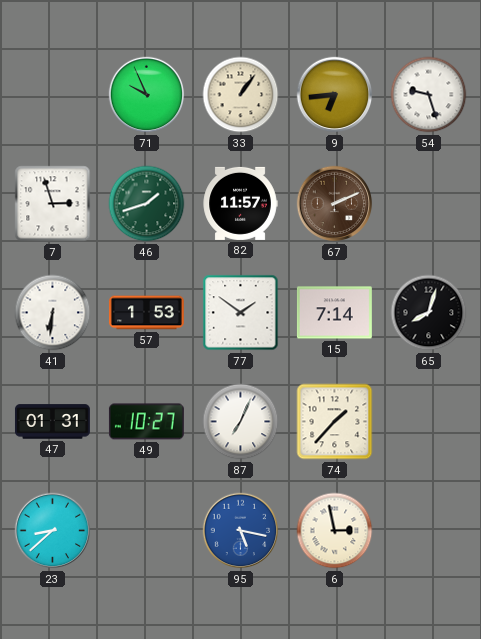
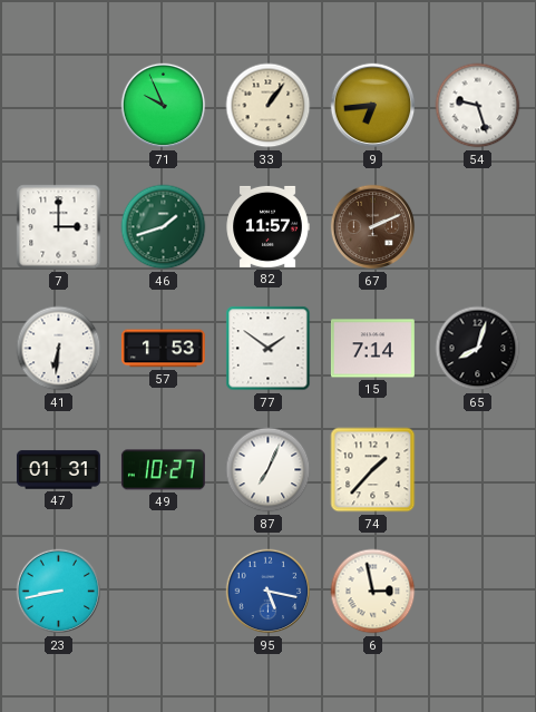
7: 2:57 -> 3:00 (59, 227)
23: 8:38 -> 8:43 (59, 592)
